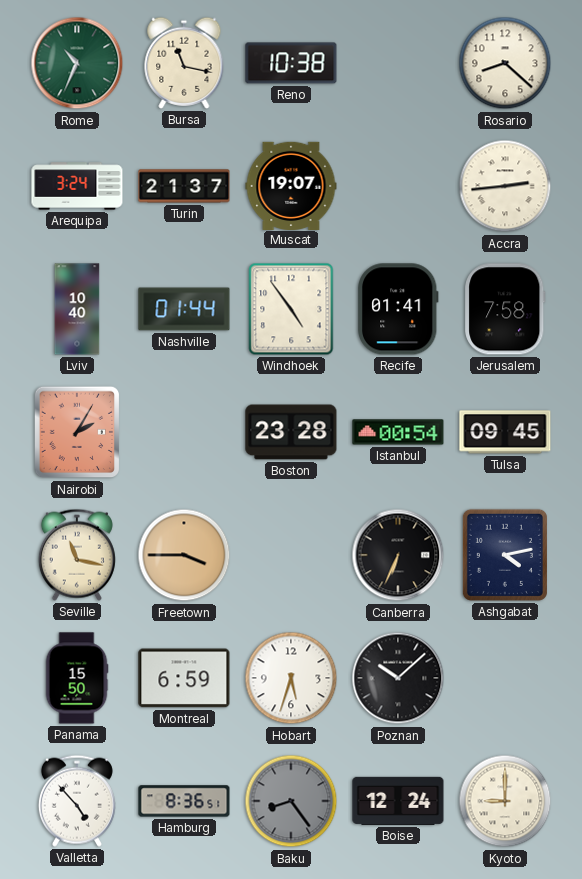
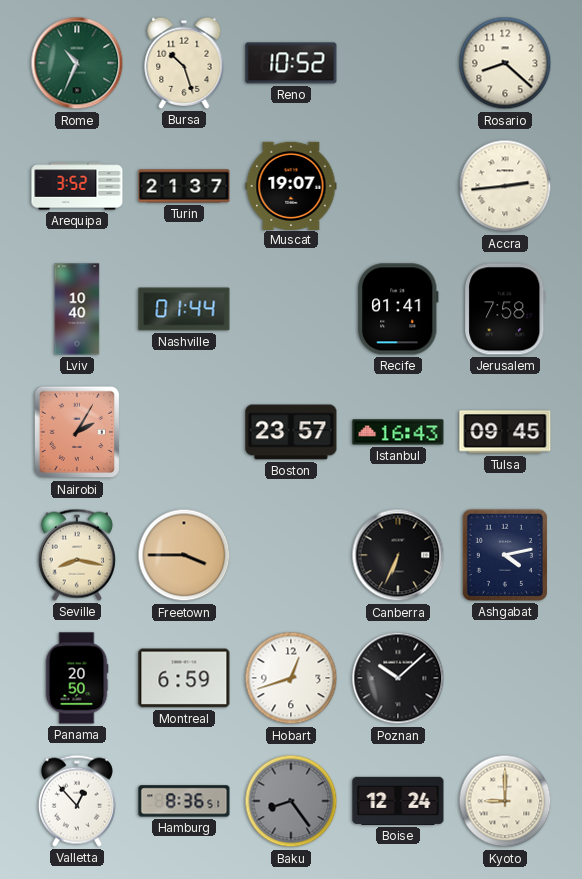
Bursa: 11:17 -> 10:27 (184, 63)
Reno: 10:38 -> 10:52 (291, 63)
Arequipa: 3:24 -> 3:52 (77, 186)
Windhoek: 4:54 -> none (291, 309)
Boston: 23:28 -> 23:57 (291, 432)
Istanbul: 00:54 -> 16:43 (398, 432)
Seville: 11:17 -> 8:17 (77, 555)
Panama: 15:50 -> 20:50 (77, 678)
Hobart: 5:33 -> 12:42 (291, 678)
Valletta: 4:53 -> 12:53 (77, 801)
